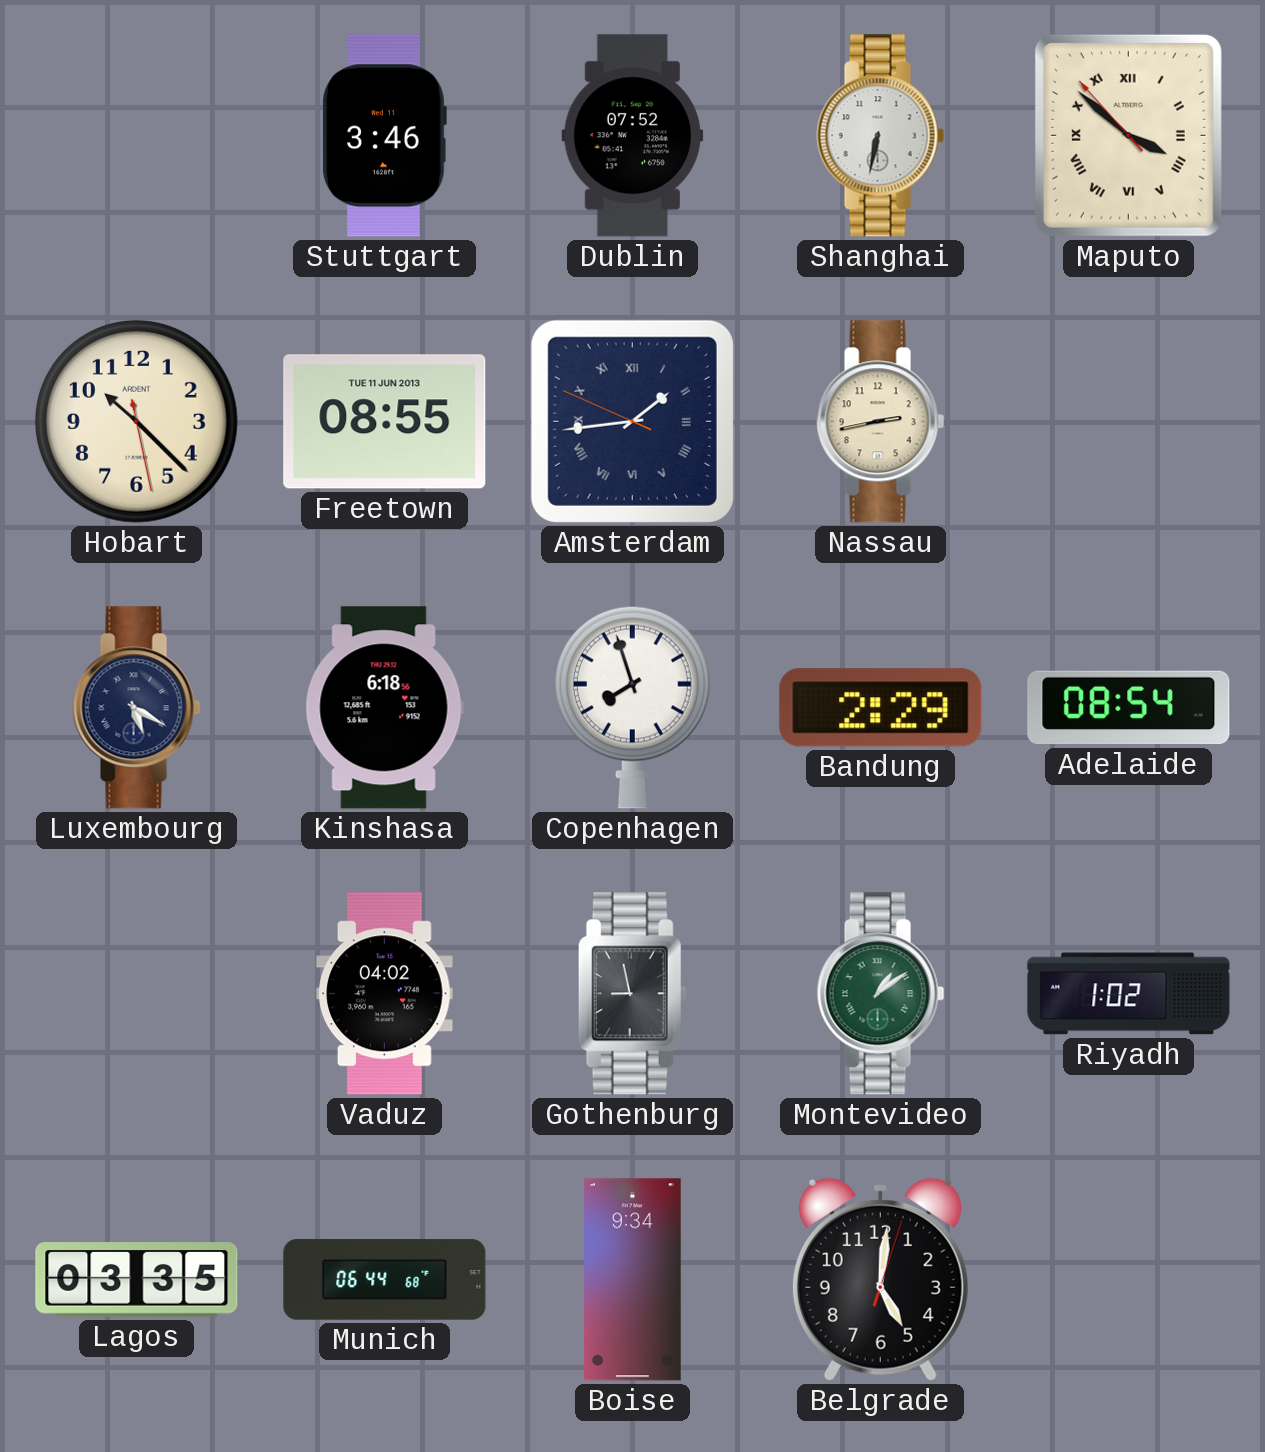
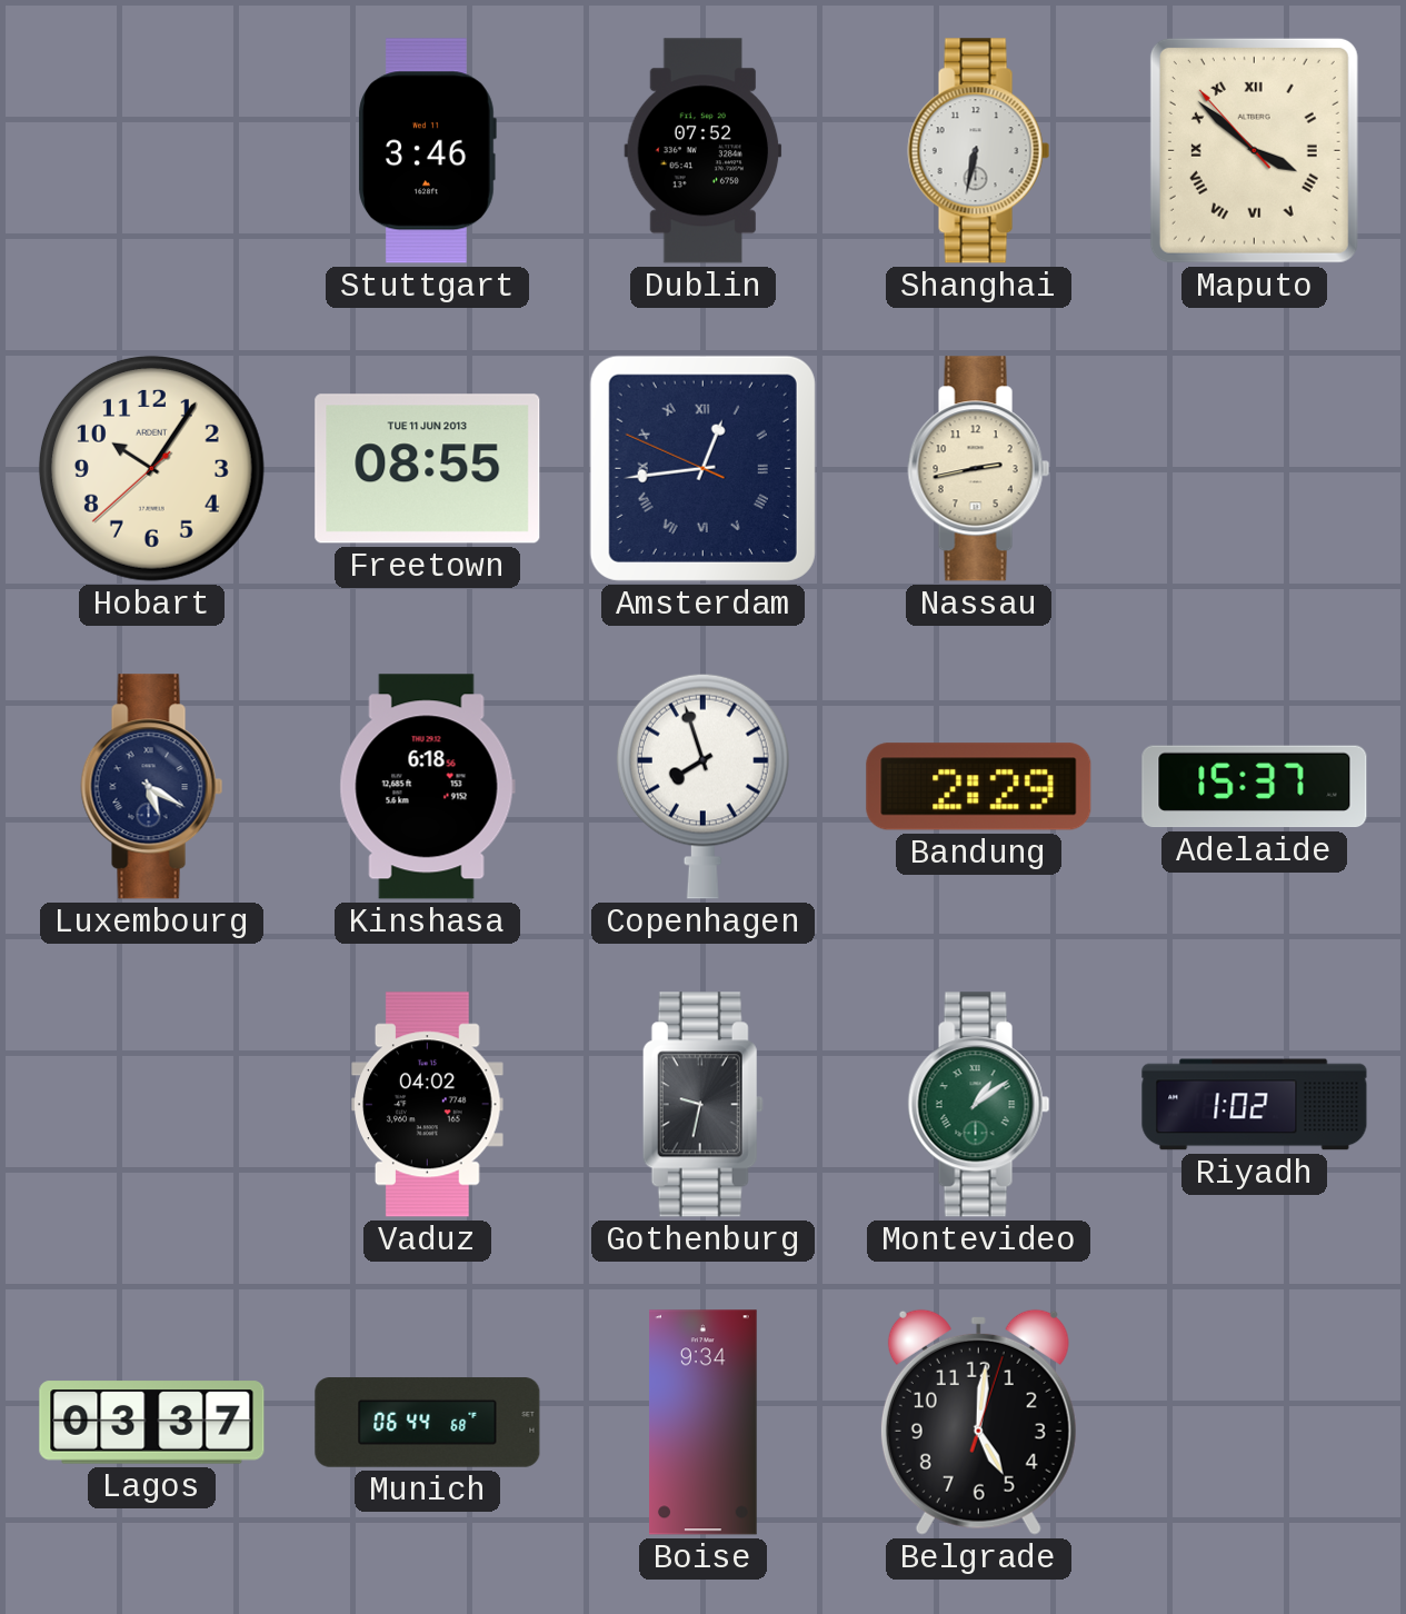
Hobart: 10:22 -> 10:05 (151, 468)
Amsterdam: 1:43 -> 12:43 (702, 468)
Adelaide: 08:54 -> 15:37 (1255, 787)
Gothenburg: 8:58 -> 9:32 (702, 1105)
Lagos: 03:35 -> 03:37 (152, 1423)
